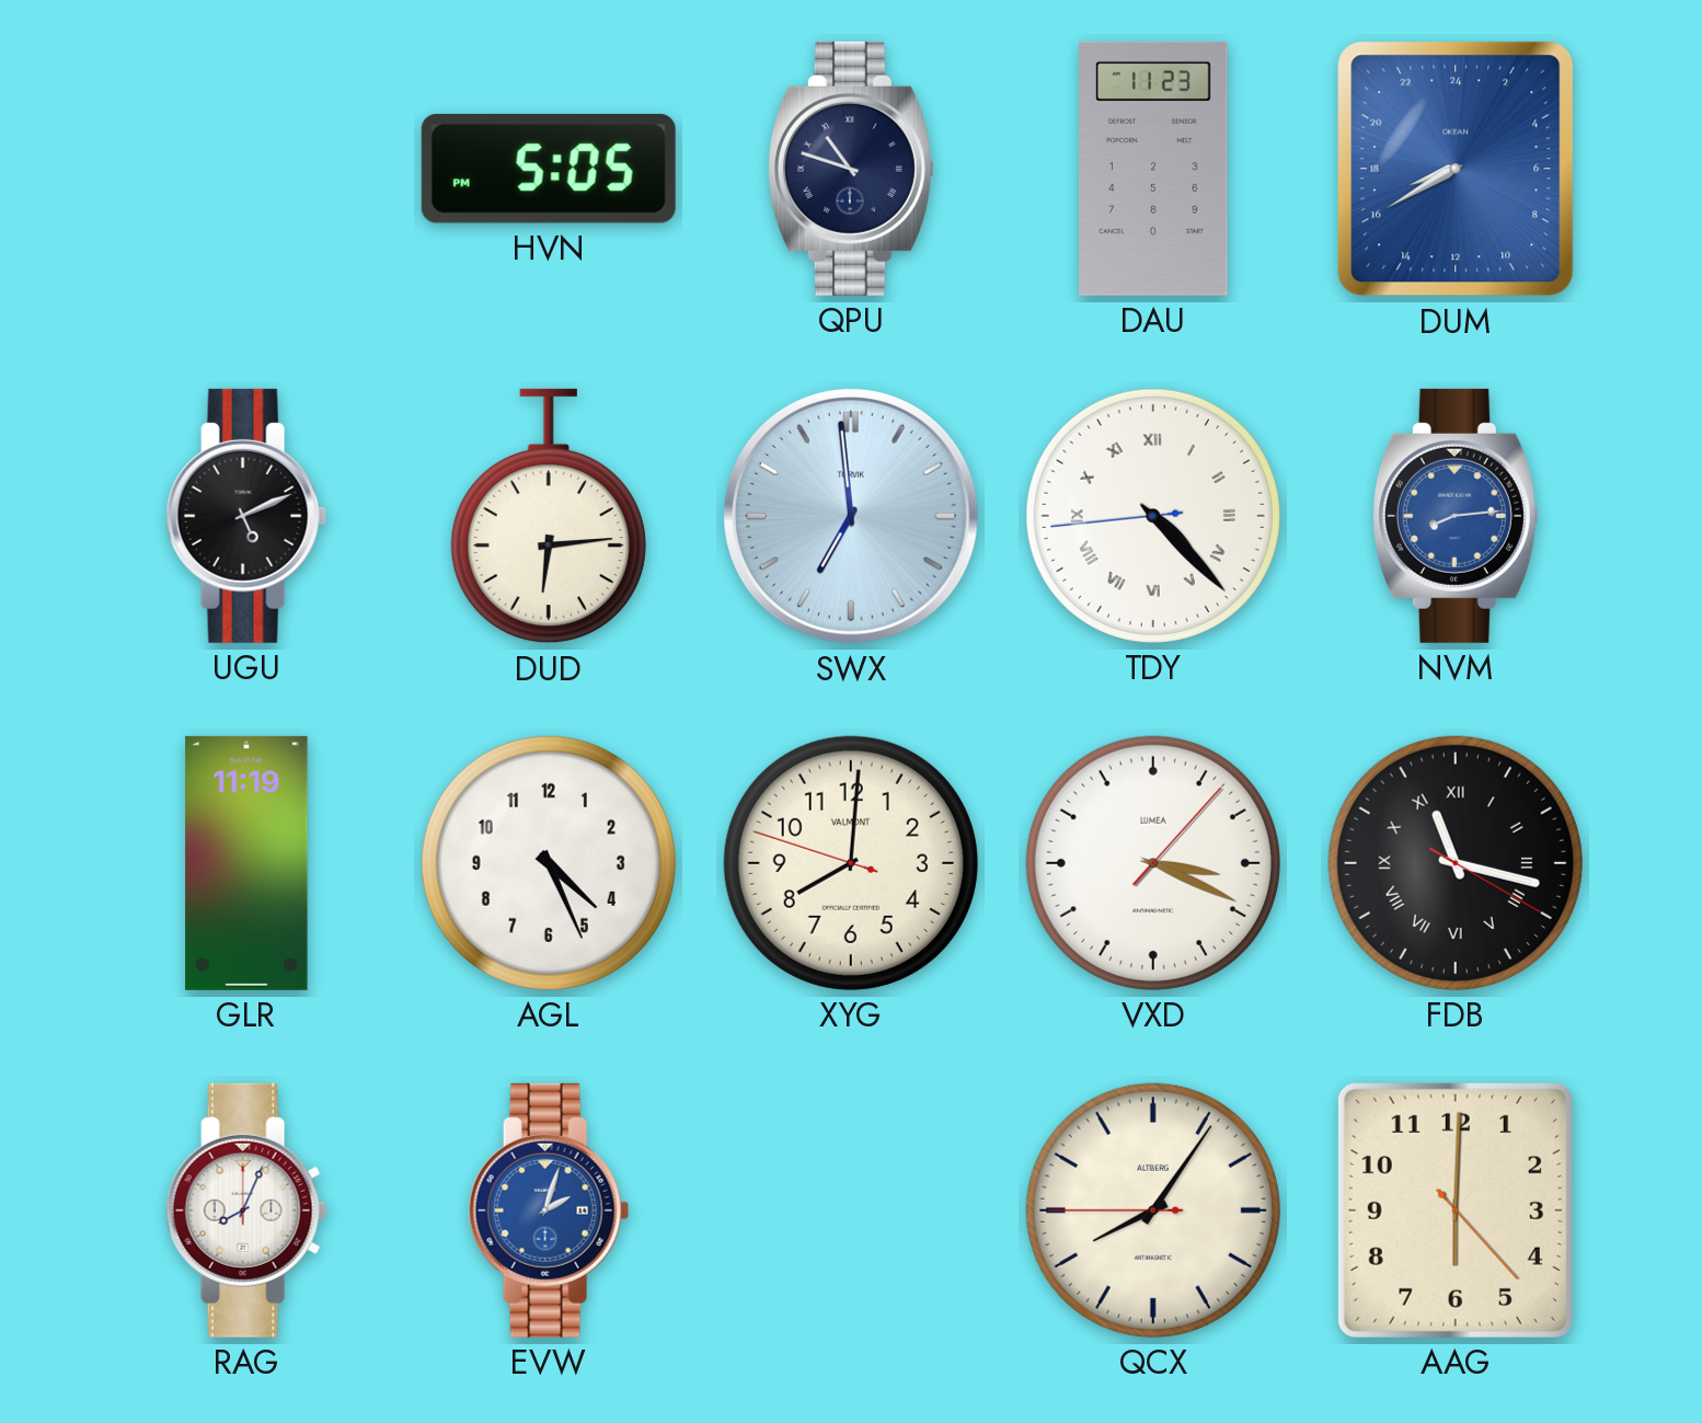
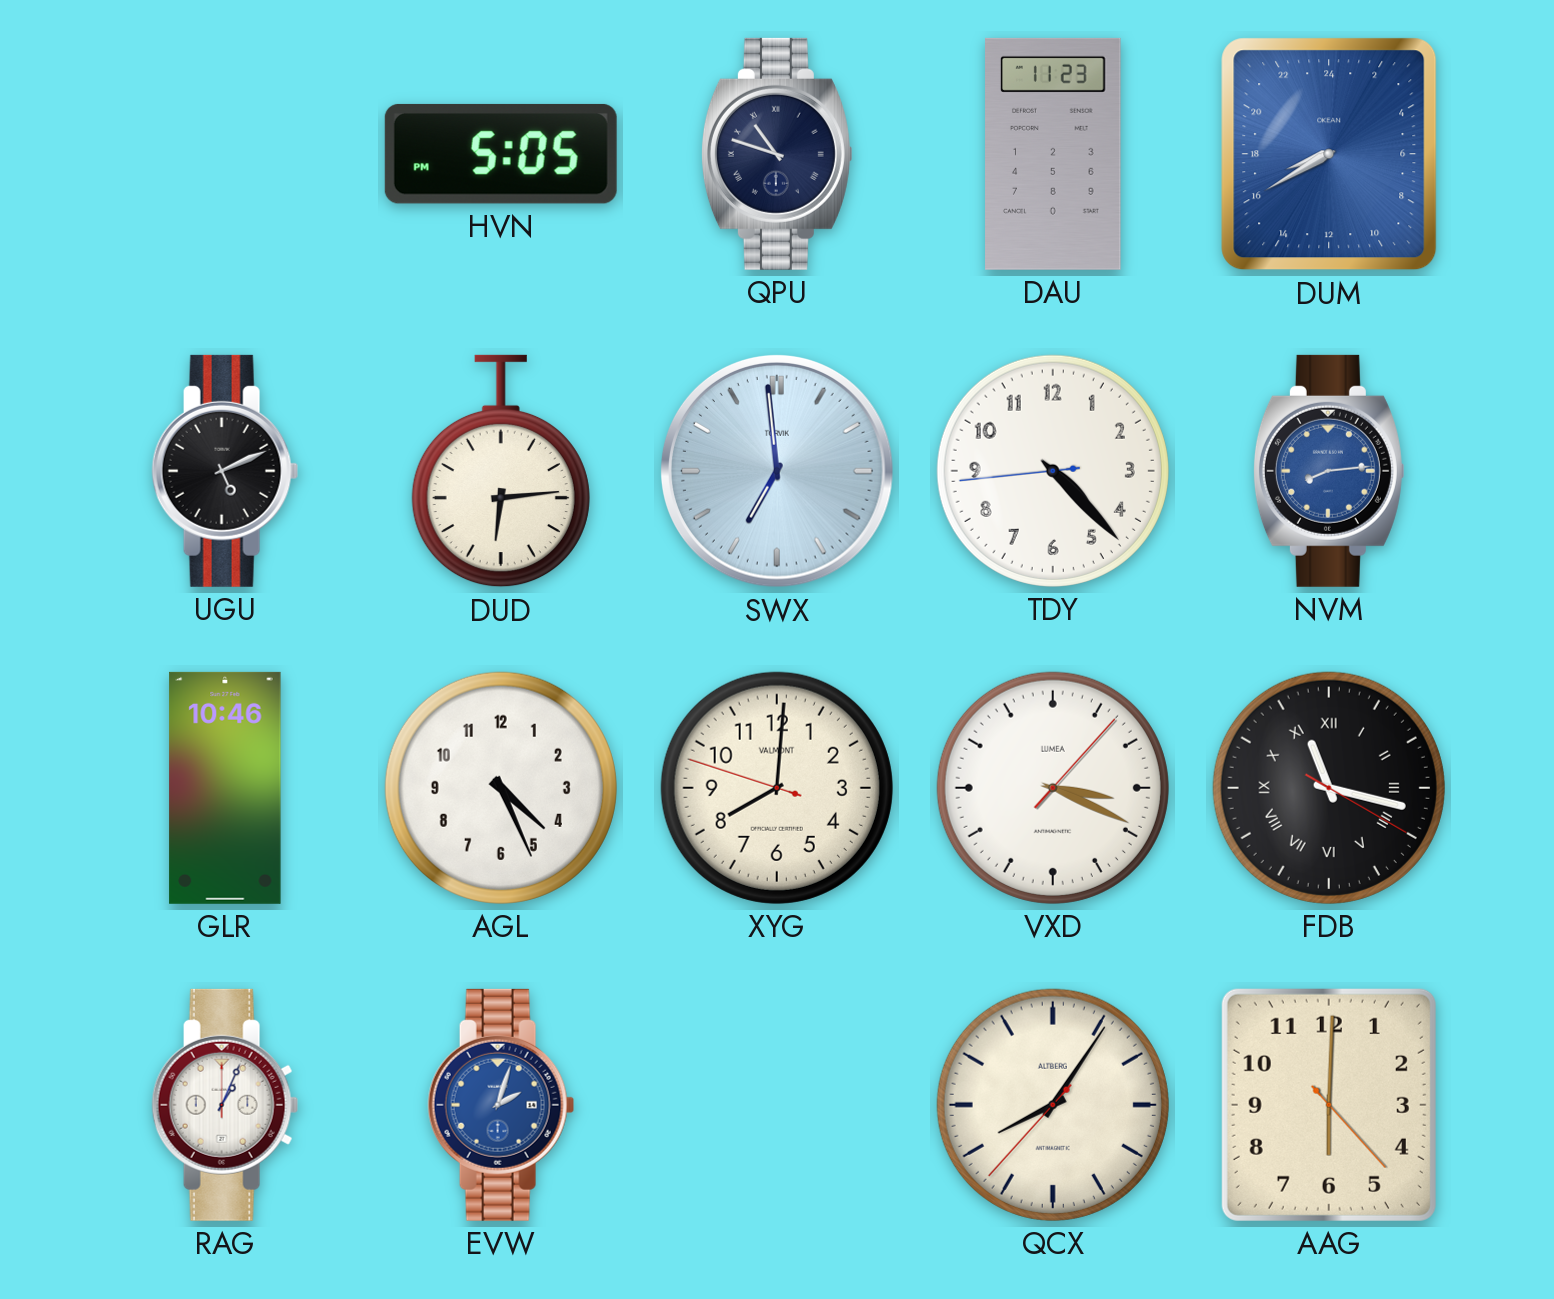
TDY numerals: Roman -> Arabic (1053, 471)
GLR: 11:19 -> 10:46 (225, 788)
RAG: 8:04 -> 1:04 (225, 1105)
QCX: 8:05:45 -> 8:05:37 (1053, 1105)
